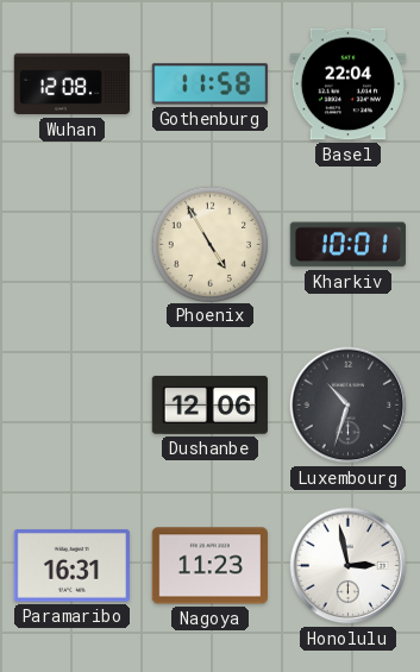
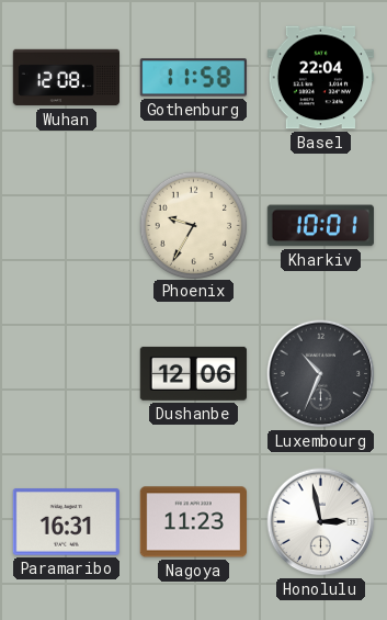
Phoenix: 4:55 -> 9:35 (193, 225)
Luxembourg: 10:33 -> 10:34 (321, 374)
